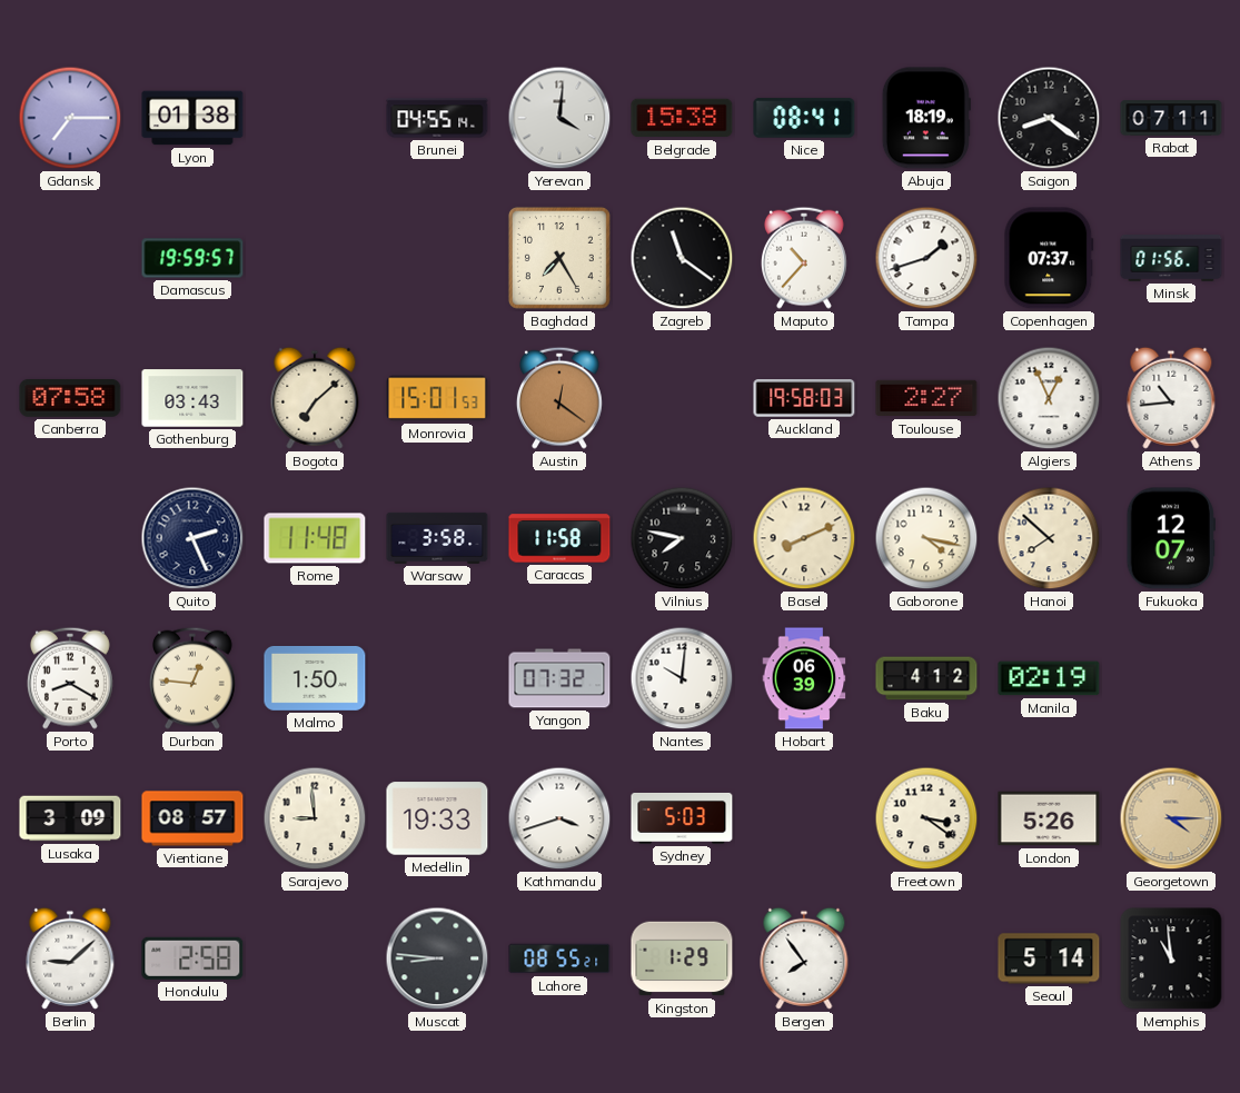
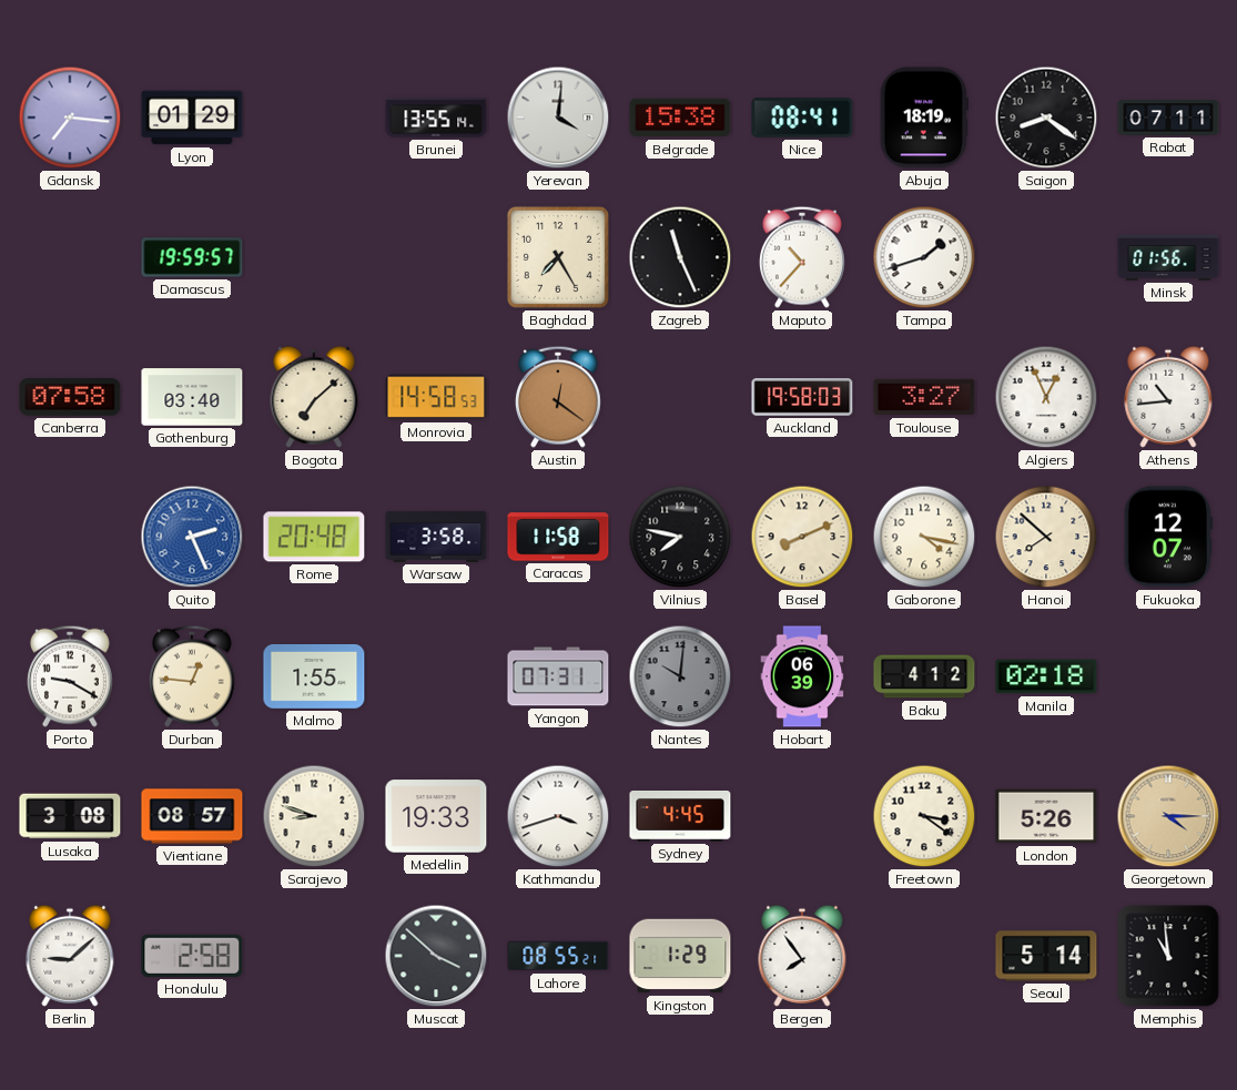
Gdansk: 7:15 -> 7:16 (70, 118)
Lyon: 01:38 -> 01:29 (192, 118)
Brunei: 04:55 -> 13:55 (436, 118)
Zagreb: 11:21 -> 11:26 (680, 257)
Copenhagen: 07:37 -> none (1049, 258)
Gothenburg: 03:43 -> 03:40 (192, 397)
Monrovia: 15:01 -> 14:58 (436, 397)
Toulouse: 2:27 -> 3:27 (924, 397)
Quito dial: navy -> blue (192, 537)
Rome: 11:48 -> 20:48 (314, 537)
Porto: 8:20 -> 9:20 (70, 676)
Malmo: 1:50 -> 1:55 (314, 676)
Yangon: 07:32 -> 07:31 (558, 676)
Nantes dial: white -> grey (680, 676)
Manila: 02:19 -> 02:18 (1046, 676)
Lusaka: 3:09 -> 3:08 (70, 816)
Sarajevo: 8:59 -> 8:48 (314, 816)
Sydney: 5:03 -> 4:45 (680, 816)
Muscat: 8:46 -> 3:52 (436, 956)
